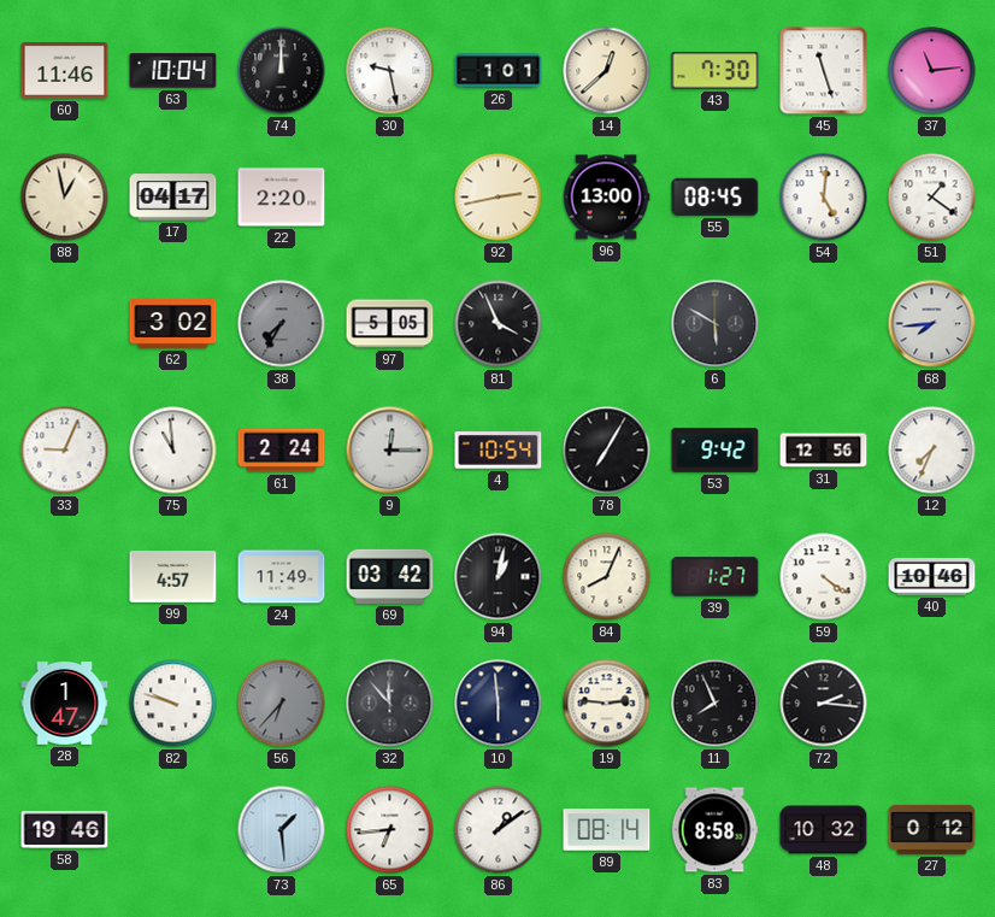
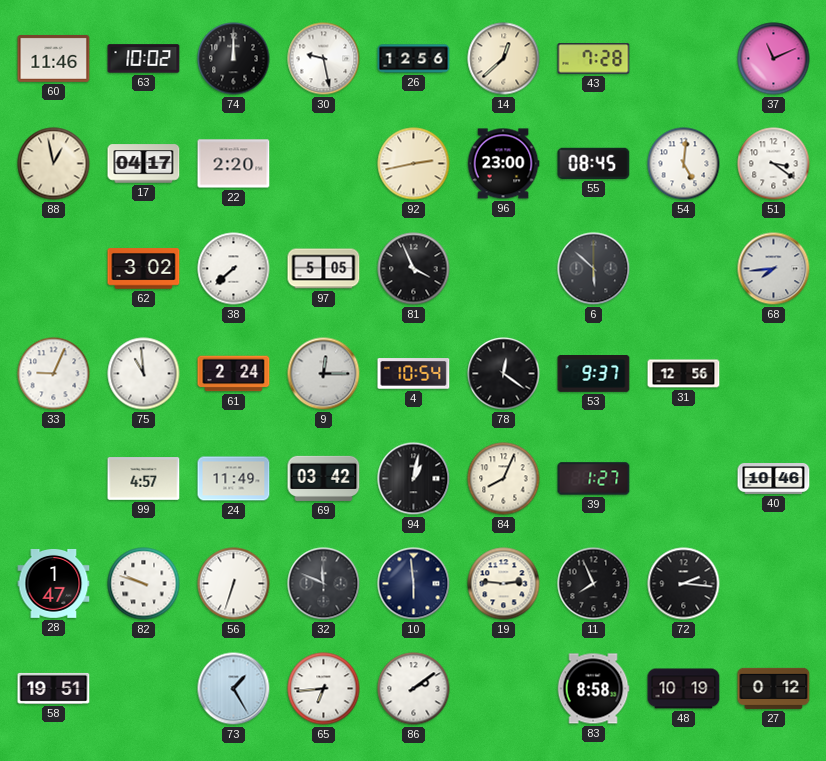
63: 10:04 -> 10:02 (144, 59)
26: 1:01 -> 12:56 (414, 59)
43: 7:30 -> 7:28 (594, 59)
45: 11:27 -> none (824, 71)
37: 11:14 -> 11:11 (774, 59)
96: 13:00 -> 23:00 (503, 164)
51: 1:21 -> 3:21 (774, 164)
38: 7:35 -> 7:38 (234, 269)
38 dial: grey -> white (234, 269)
6: 5:50 -> 5:52 (594, 269)
78: 7:05 -> 12:21 (504, 374)
53: 9:42 -> 9:37 (594, 374)
12: 7:34 -> none (932, 451)
59: 4:21 -> none (824, 577)
56: 6:37 -> 6:33 (234, 584)
56 dial: grey -> white (234, 584)
32: 11:53 -> 11:49 (324, 584)
58: 19:46 -> 19:51 (54, 688)
73: 1:29 -> 1:25 (234, 689)
86: 1:09 -> 2:09 (414, 689)
89: 08:14 -> none (607, 830)
48: 10:32 -> 10:19 (684, 689)
